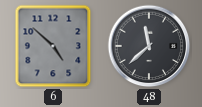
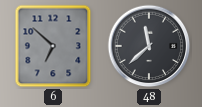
6: 4:52 -> 6:52 (53, 46)
